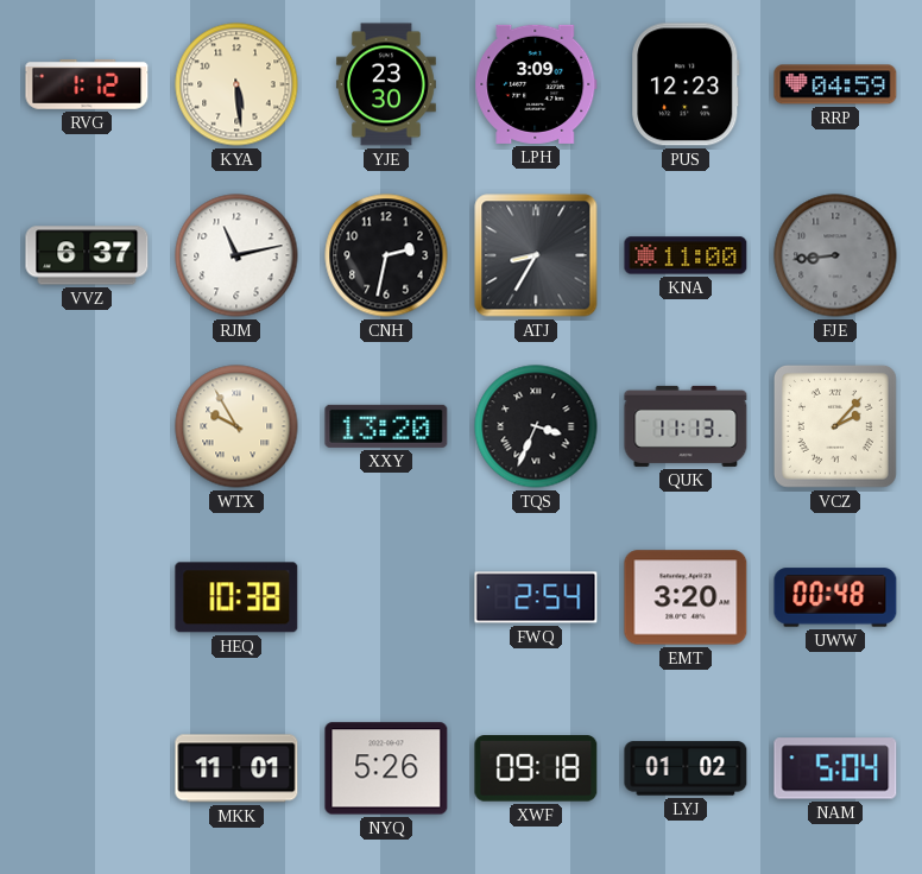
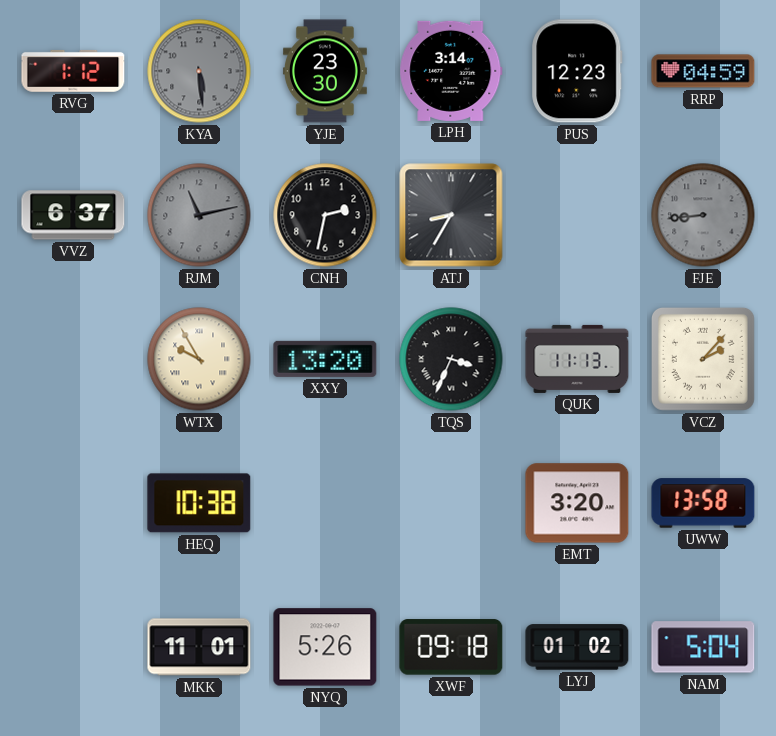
KYA dial: cream -> grey (199, 71)
LPH: 3:09 -> 3:14 (451, 71)
RJM dial: white -> grey (199, 215)
KNA: 11:00 -> none (686, 255)
FWQ: 2:54 -> none (536, 597)
UWW: 00:48 -> 13:58 (703, 503)
